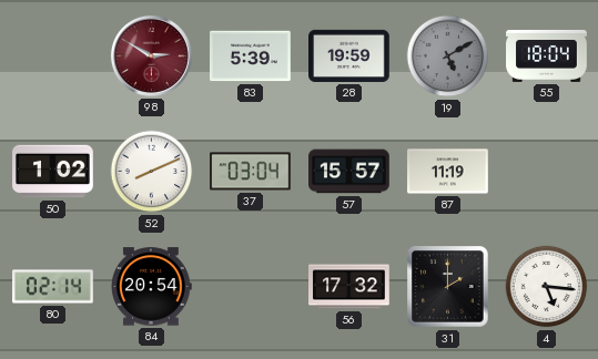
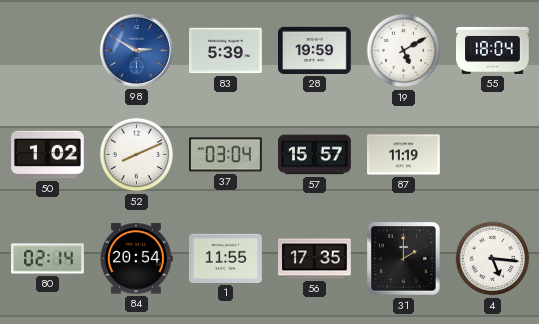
98 dial: burgundy -> blue (136, 50)
19 dial: grey -> white (404, 51)
1: none -> 11:55 (226, 258)
56: 17:32 -> 17:35 (315, 259)
